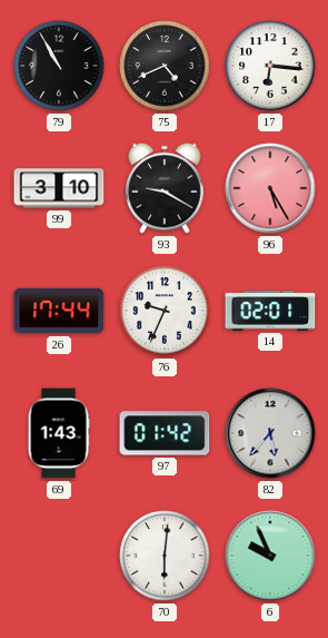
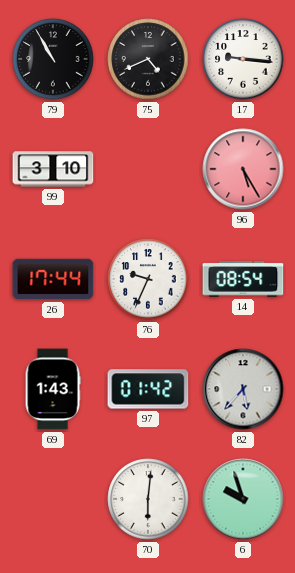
17: 6:16 -> 9:16 (243, 59)
93: 9:20 -> none (165, 188)
14: 02:01 -> 08:54 (243, 279)
6: 9:56 -> 9:57 (243, 499)
